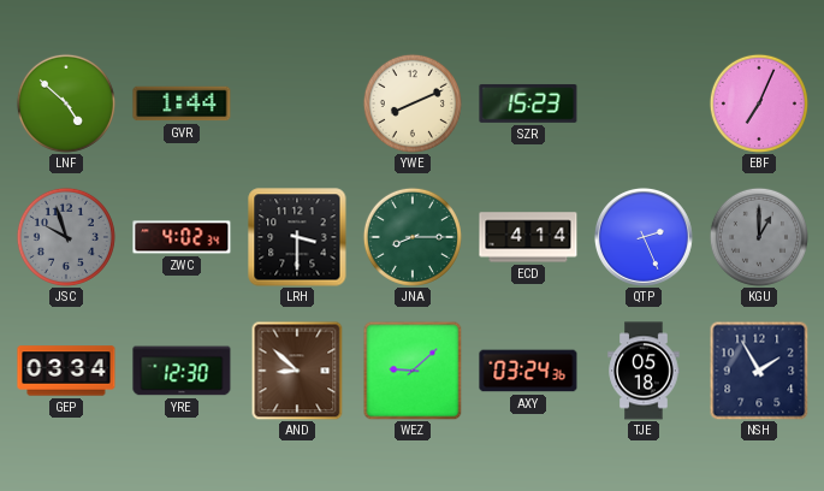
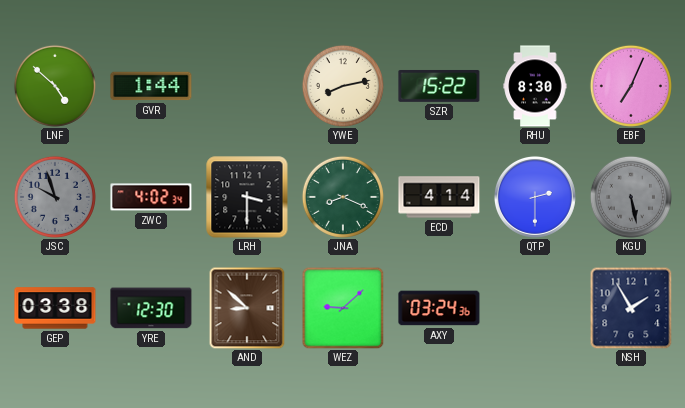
YWE: 8:11 -> 8:13 (343, 86)
SZR: 15:23 -> 15:22 (439, 86)
RHU: none -> 8:30 (535, 86)
JNA: 8:15 -> 8:19 (343, 197)
QTP: 2:26 -> 2:30 (535, 197)
KGU: 1:00 -> 5:28 (631, 197)
GEP: 03:34 -> 03:38 (55, 308)
TJE: 05:18 -> none (644, 371)
